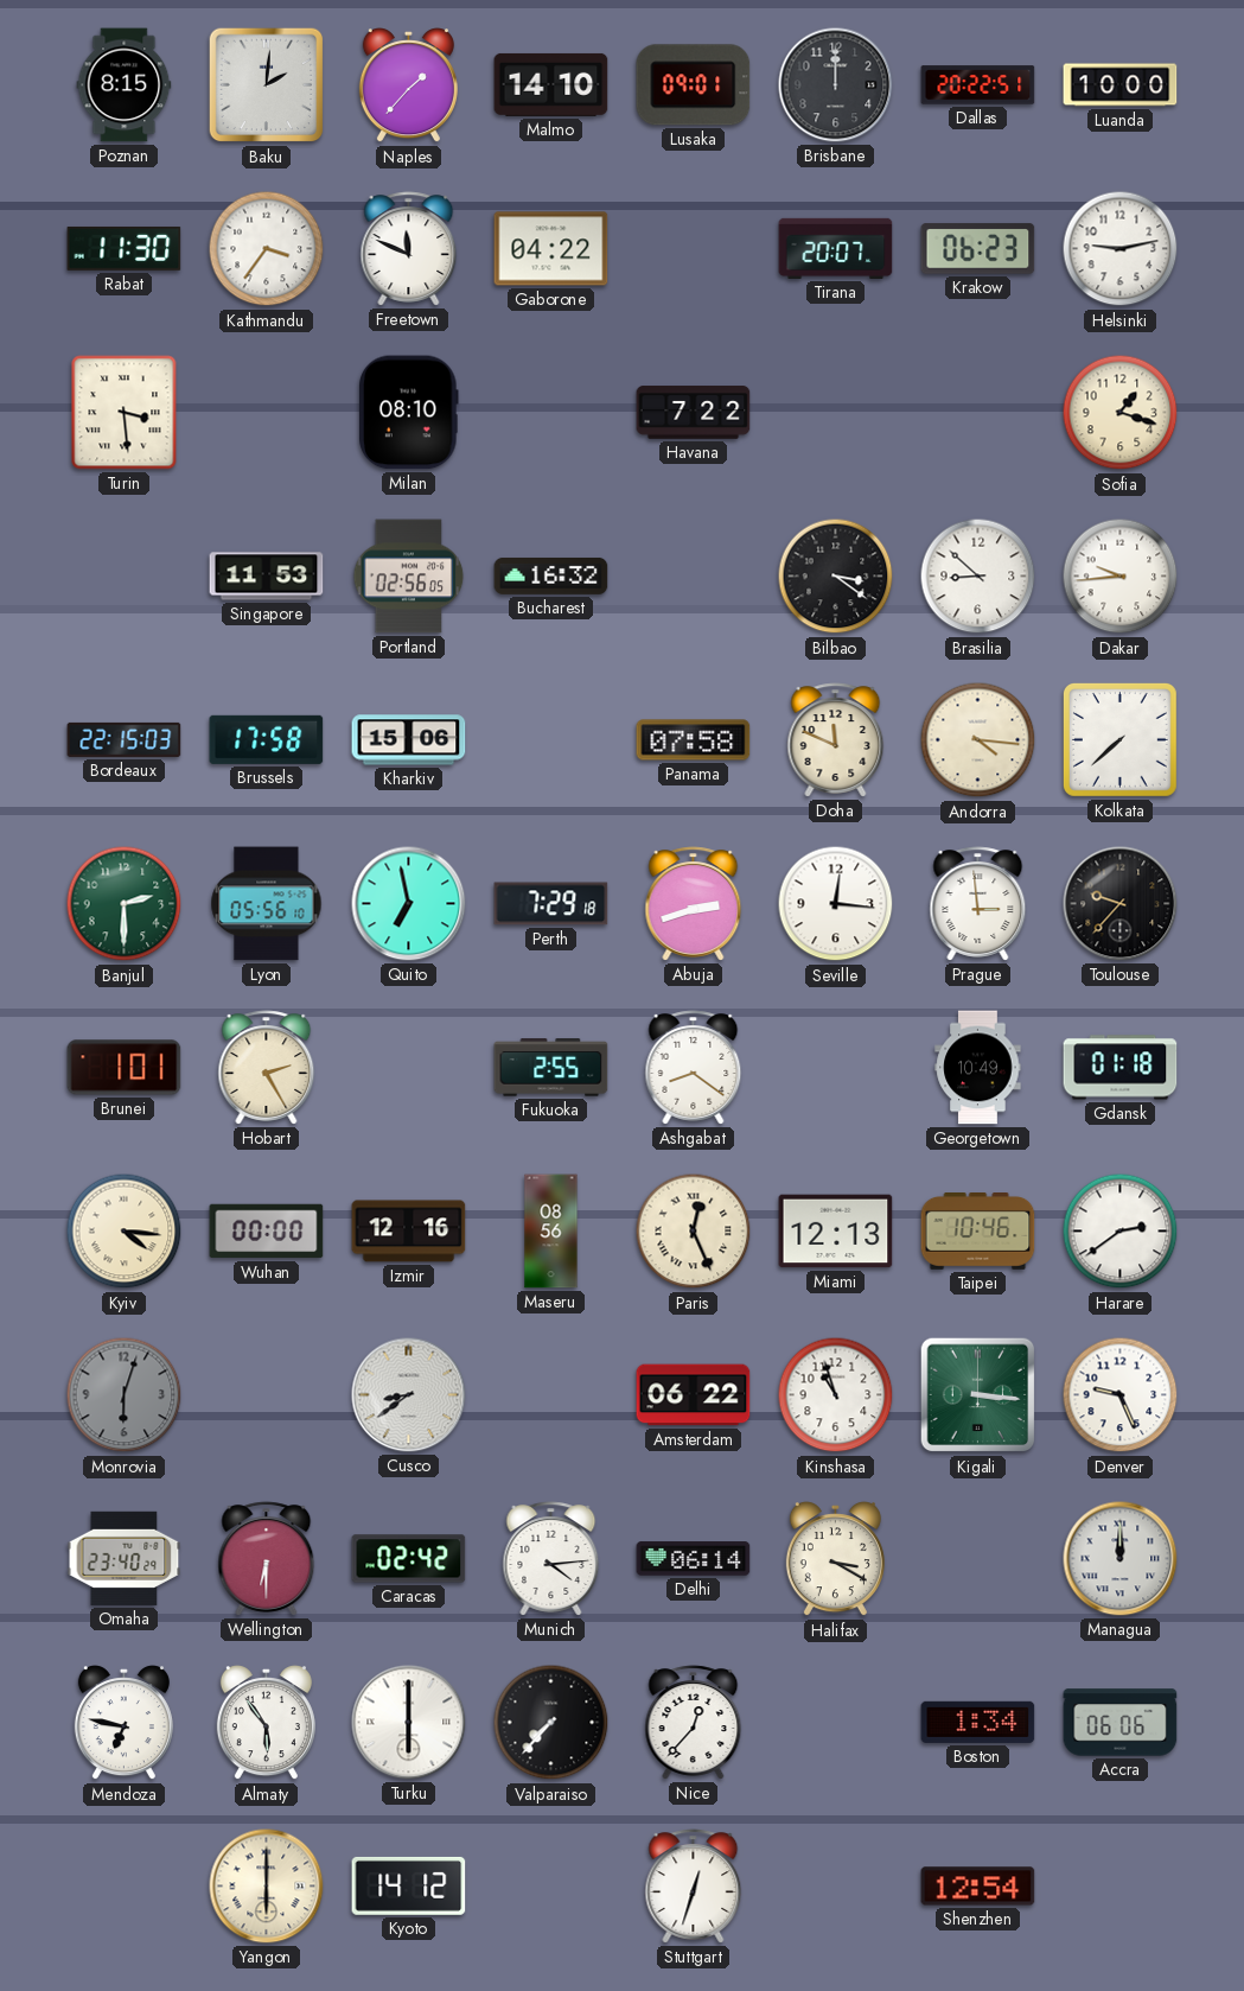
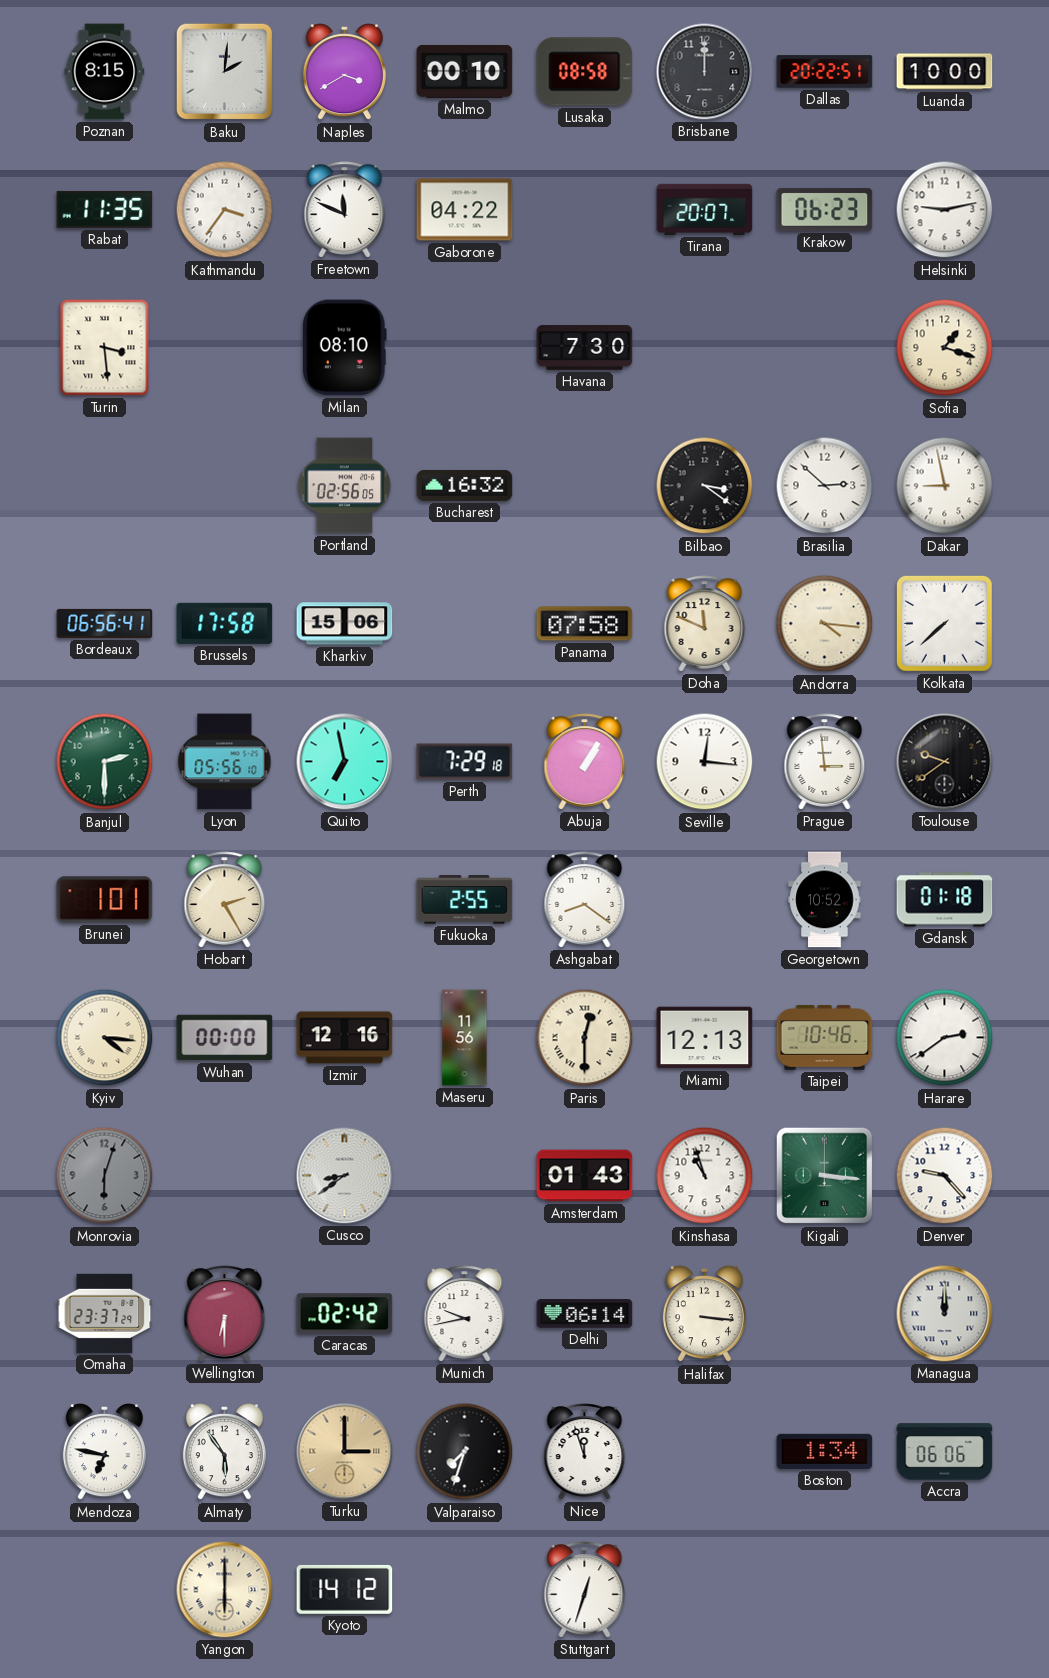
Naples: 1:37 -> 3:40 (344, 72)
Malmo: 14:10 -> 00:10 (465, 71)
Lusaka: 09:01 -> 08:58 (585, 72)
Rabat: 11:30 -> 11:35 (105, 209)
Havana: 7:22 -> 7:30 (585, 348)
Singapore: 11:53 -> none (267, 577)
Brasilia: 8:52 -> 2:52 (825, 486)
Dakar: 9:44 -> 8:58 (945, 486)
Bordeaux: 22:15 -> 06:56 (105, 623)
Abuja: 2:42 -> 1:05 (585, 762)
Toulouse: 9:37 -> 9:39 (945, 762)
Georgetown: 10:49 -> 10:52 (825, 900)
Maseru: 08:56 -> 11:56 (465, 1038)
Paris: 12:26 -> 12:30 (585, 1038)
Amsterdam: 06:22 -> 01:43 (585, 1176)
Denver: 9:26 -> 9:23 (945, 1176)
Omaha: 23:40 -> 23:37 (105, 1313)
Munich: 4:14 -> 9:43 (465, 1314)
Halifax: 3:20 -> 3:16 (704, 1314)
Turku: 6:00 -> 3:00 (345, 1452)
Turku dial: white -> champagne (345, 1452)
Valparaiso: 7:37 -> 7:33 (465, 1452)
Nice: 12:37 -> 11:57 (585, 1452)
Shenzhen: 12:54 -> none (978, 1887)
